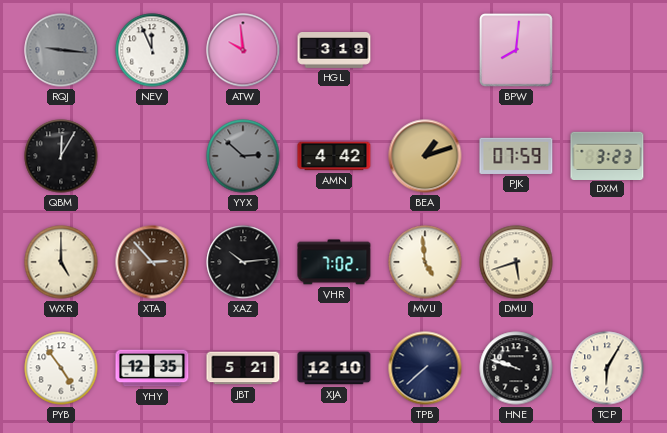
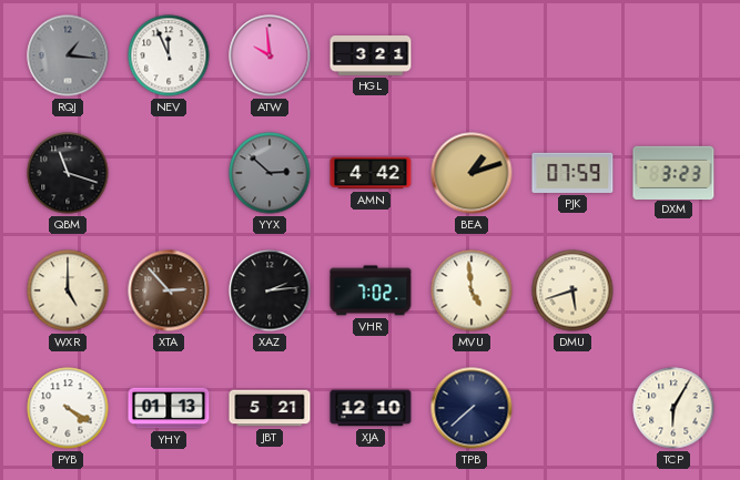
RQJ: 9:16 -> 1:16 (68, 55)
HGL: 3:19 -> 3:21 (371, 55)
BPW: 8:01 -> none (516, 50)
QBM: 12:05 -> 11:18 (68, 173)
XAZ: 10:14 -> 2:14 (270, 290)
PYB: 4:54 -> 4:20 (68, 408)
YHY: 12:35 -> 01:13 (169, 408)
HNE: 9:48 -> none (516, 368)
